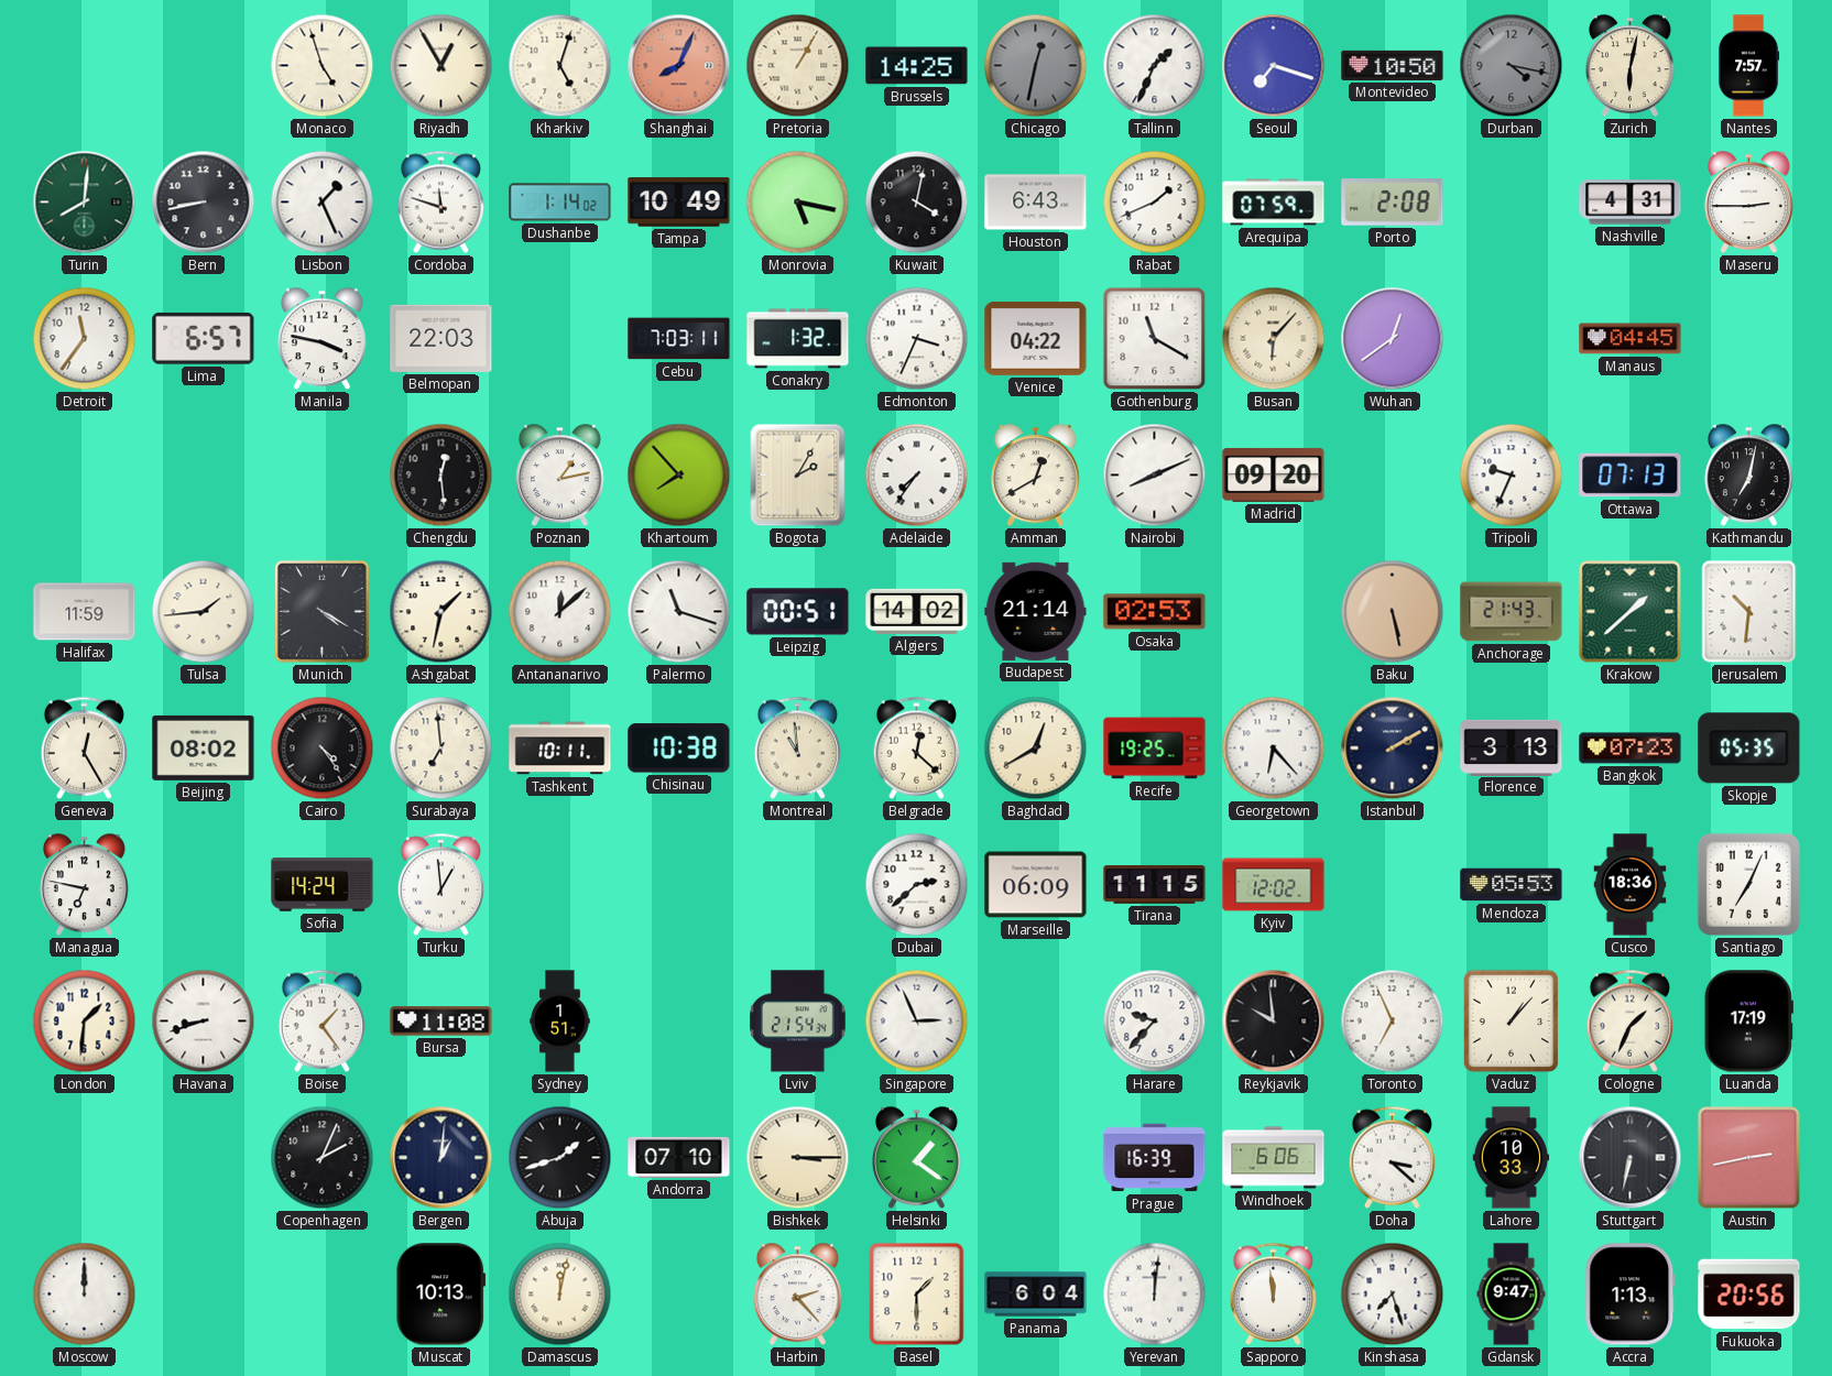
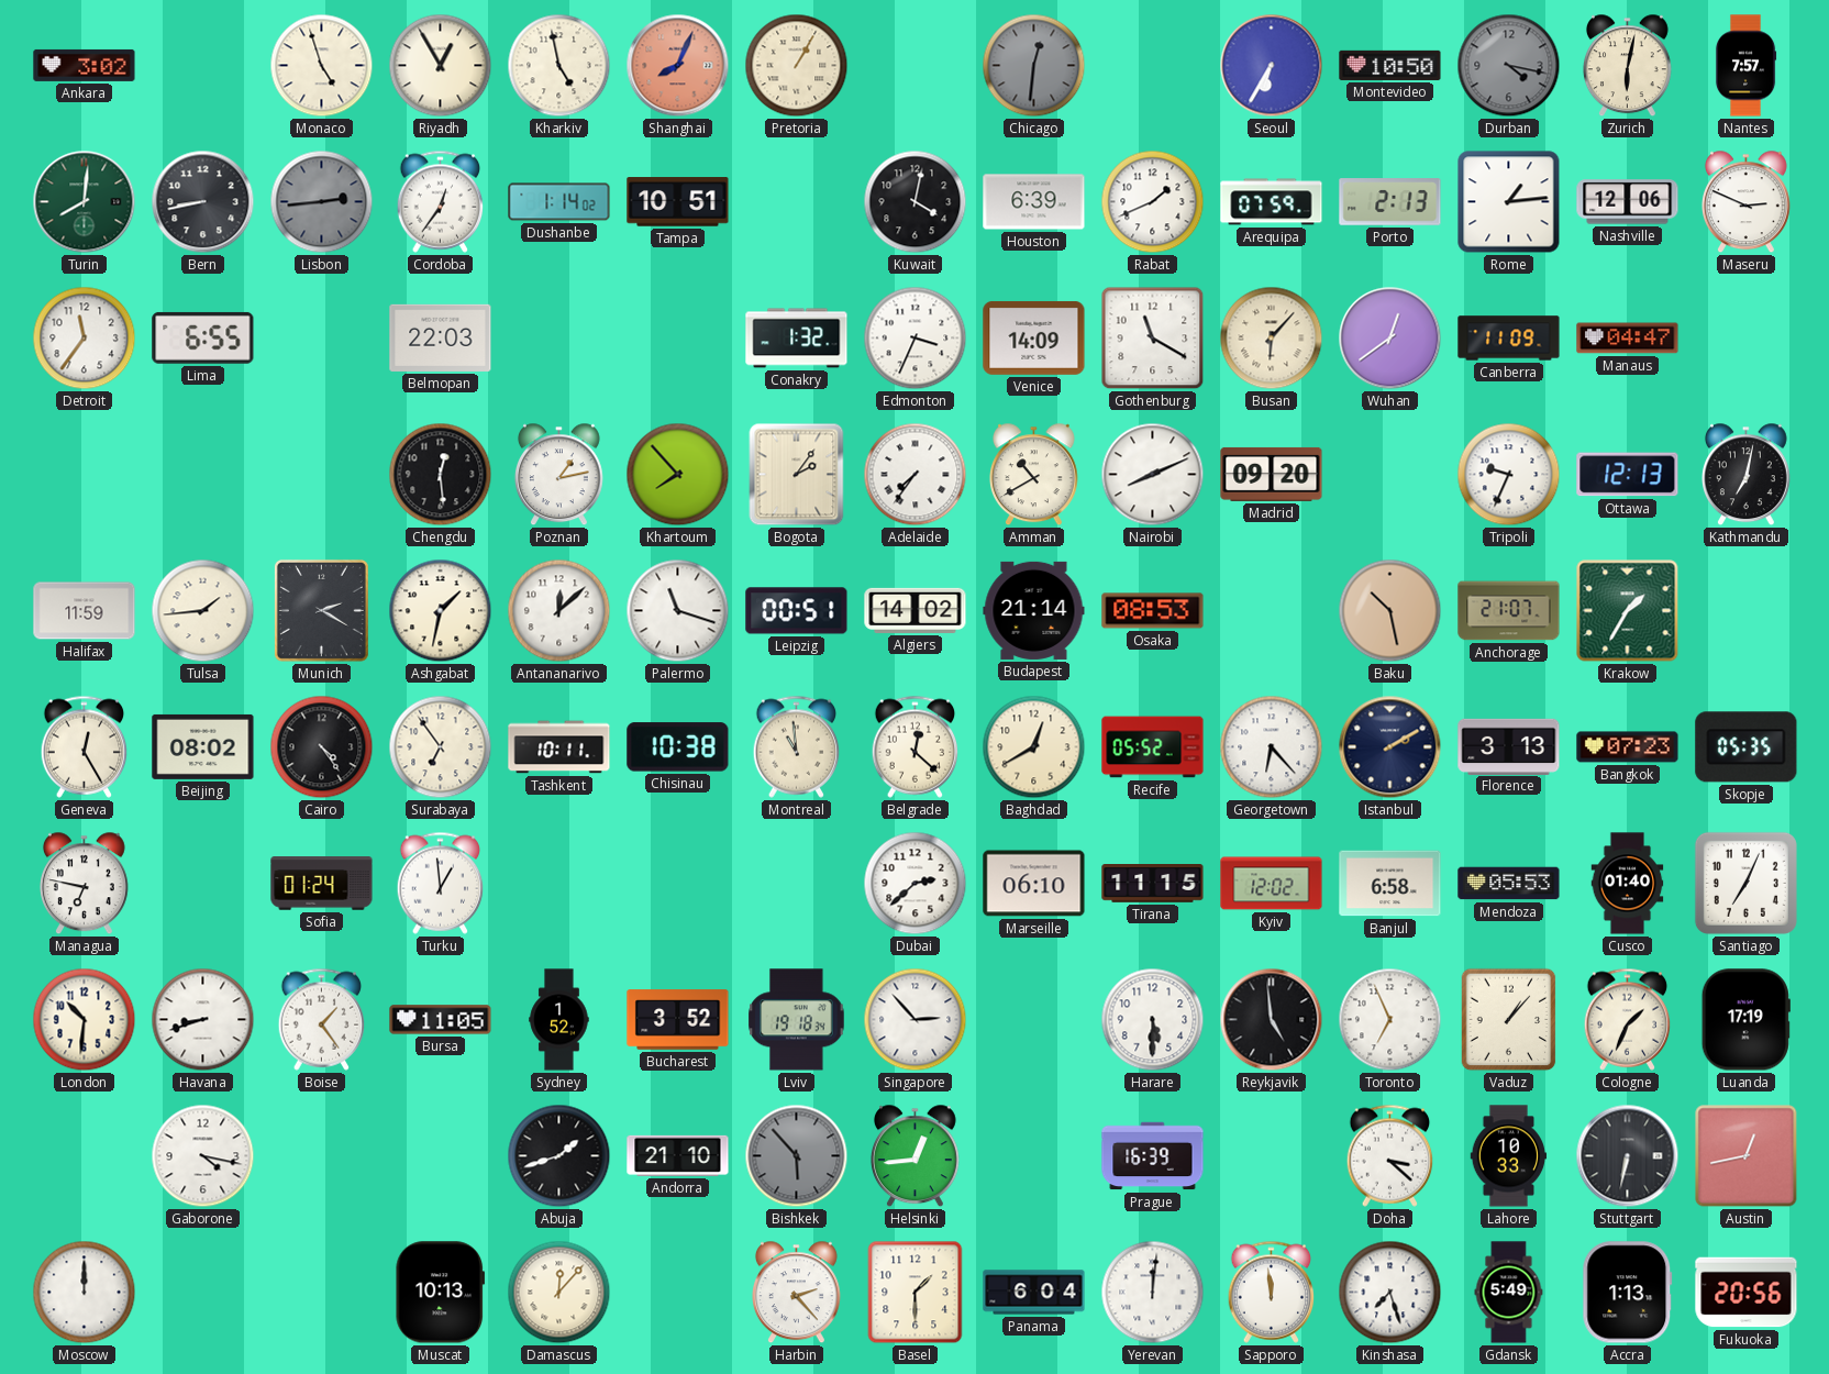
Ankara: none -> 3:02 (85, 65)
Kharkiv: 5:03 -> 4:58 (559, 66)
Brussels: 14:25 -> none (917, 66)
Chicago: 12:32 -> 12:31 (1034, 66)
Tallinn: 1:34 -> none (1155, 66)
Seoul: 7:18 -> 6:35 (1272, 66)
Lisbon: 1:26 -> 2:44 (322, 202)
Lisbon dial: white -> grey (322, 202)
Cordoba: 11:48 -> 12:36 (441, 201)
Tampa: 10:49 -> 10:51 (678, 202)
Monrovia: 5:17 -> none (798, 203)
Houston: 6:43 -> 6:39 (1034, 202)
Porto: 2:08 -> 2:13 (1390, 202)
Rome: none -> 1:14 (1509, 202)
Nashville: 4:31 -> 12:06 (1628, 202)
Maseru: 2:45 -> 2:49 (1745, 202)
Lima: 6:57 -> 6:55 (203, 337)
Manila: 3:47 -> none (321, 339)
Cebu: 7:03 -> none (679, 339)
Venice: 04:22 -> 14:09 (1034, 337)
Canberra: none -> 11:09 (1509, 339)
Manaus: 04:45 -> 04:47 (1628, 339)
Bogota: 2:05 -> 2:06 (797, 475)
Amman: 12:40 -> 10:40 (1033, 475)
Ottawa: 07:13 -> 12:13 (1628, 475)
Munich: 4:20 -> 2:20 (321, 610)
Osaka: 02:53 -> 08:53 (1153, 611)
Baku: 5:28 -> 10:28 (1390, 611)
Anchorage: 21:43 -> 21:07 (1509, 611)
Krakow: 1:38 -> 1:35 (1628, 611)
Jerusalem: 10:31 -> none (1749, 612)
Surabaya: 6:59 -> 6:54 (441, 747)
Recife: 19:25 -> 05:52 (1153, 747)
Sofia: 14:24 -> 01:24 (322, 884)
Marseille: 06:09 -> 06:10 (1034, 884)
Banjul: none -> 6:58 (1390, 884)
Cusco: 18:36 -> 01:40 (1628, 884)
London: 1:31 -> 10:31 (85, 1020)
Bursa: 11:08 -> 11:05 (441, 1020)
Sydney: 1:51 -> 1:52 (559, 1020)
Bucharest: none -> 3:52 (678, 1020)
Lviv: 21:54 -> 19:18 (797, 1020)
Singapore: 2:56 -> 2:53 (916, 1020)
Harare: 9:37 -> 5:30 (1153, 1020)
Reykjavik: 9:59 -> 4:59 (1272, 1020)
Gaborone: none -> 4:17 (203, 1156)
Copenhagen: 2:04 -> none (323, 1158)
Bergen: 1:01 -> none (441, 1158)
Andorra: 07:10 -> 21:10 (678, 1155)
Bishkek: 3:15 -> 5:53 (797, 1156)
Bishkek dial: cream -> grey (797, 1156)
Helsinki: 1:21 -> 12:44 (914, 1156)
Windhoek: 6:06 -> none (1274, 1158)
Austin: 2:43 -> 12:43 (1747, 1156)
Damascus: 12:02 -> 12:07 (559, 1293)
Gdansk: 9:47 -> 5:49 (1509, 1293)
